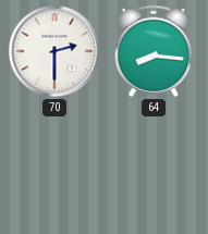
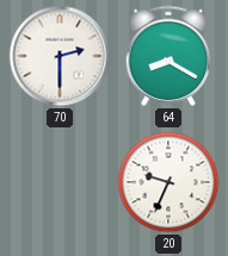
64: 8:16 -> 8:20 (168, 56)
20: none -> 9:34 (168, 182)
